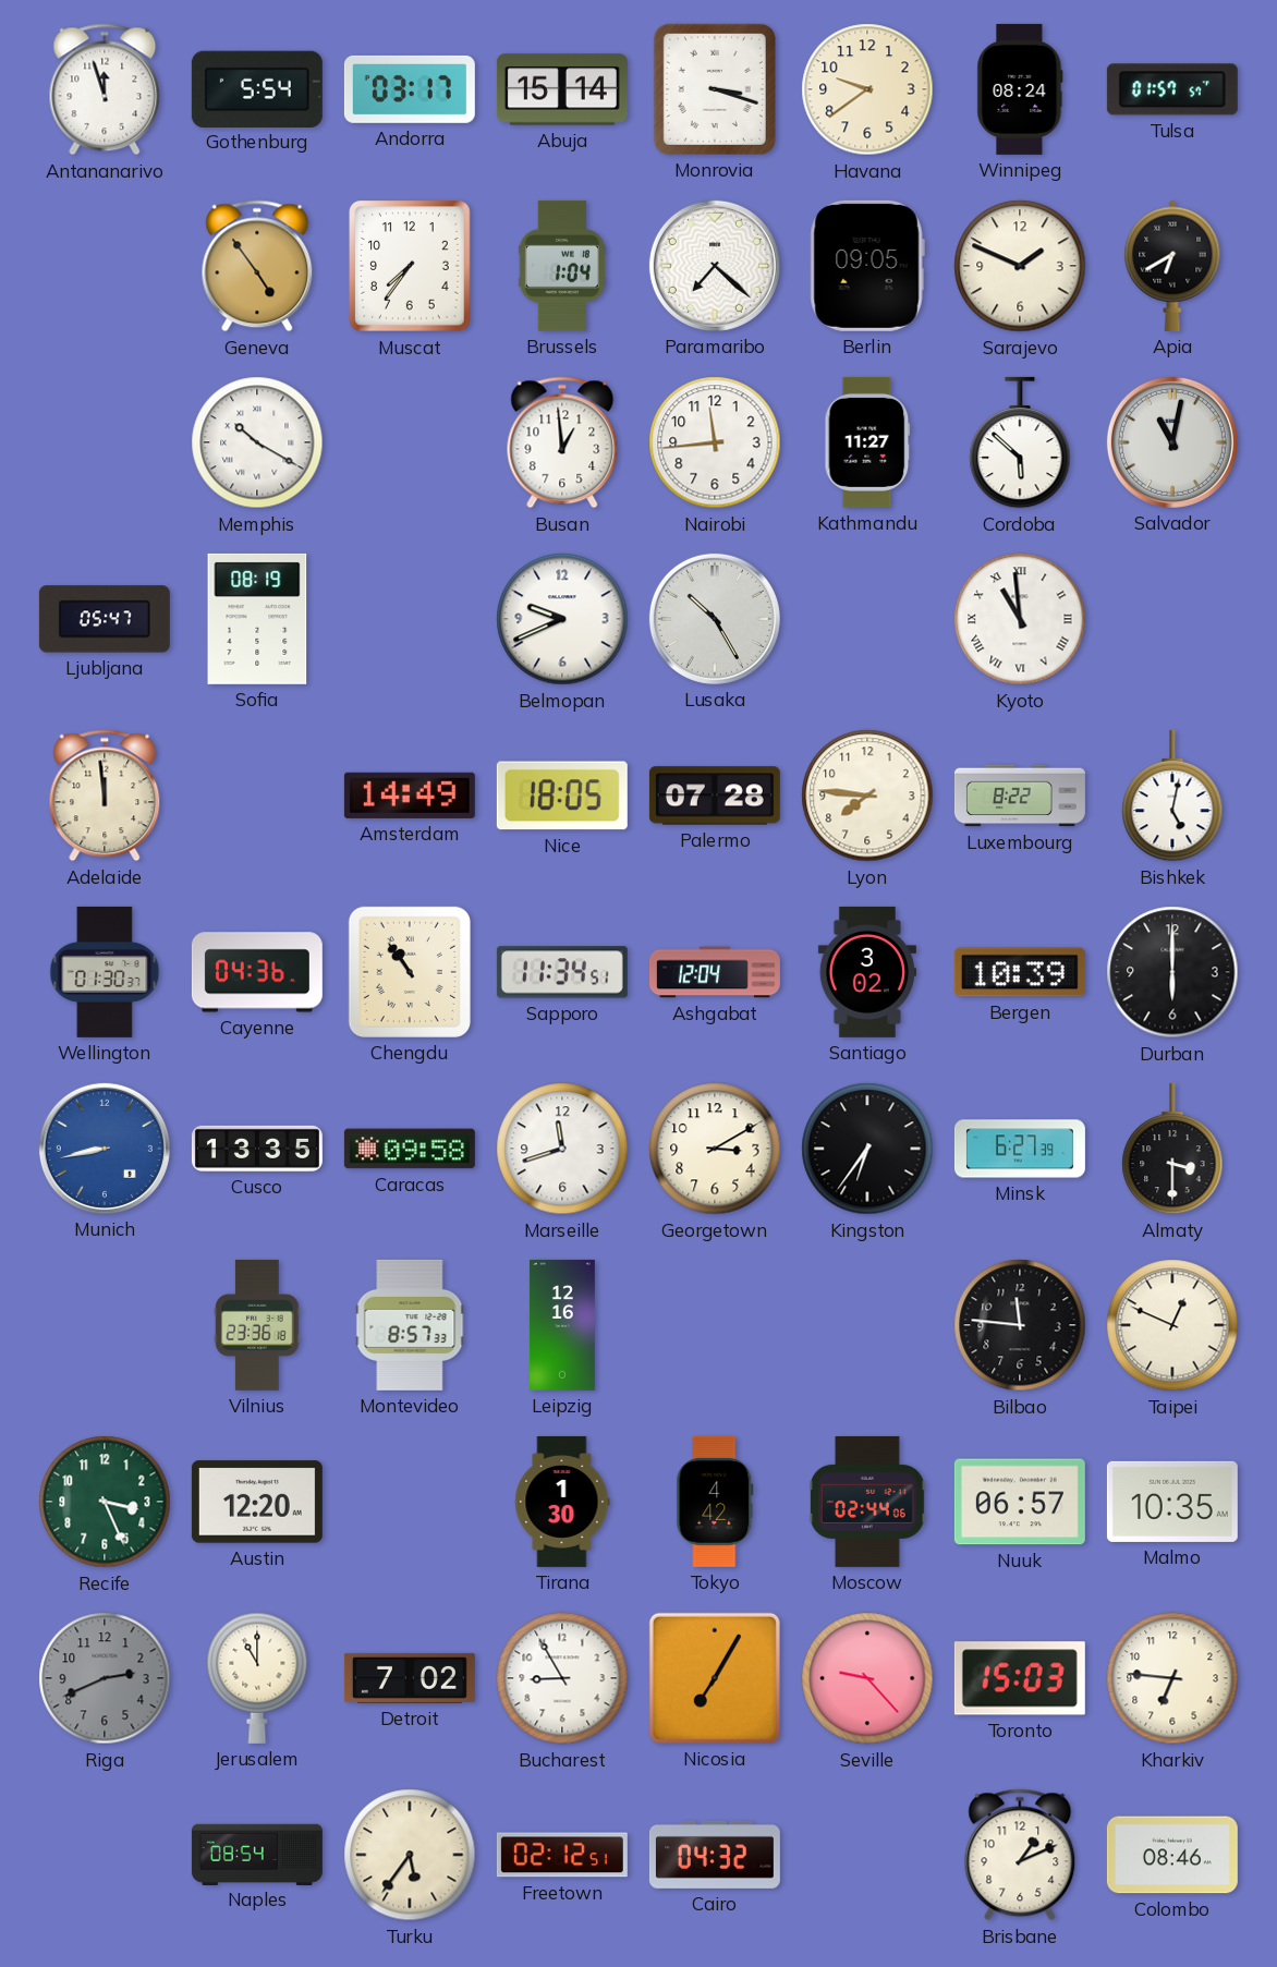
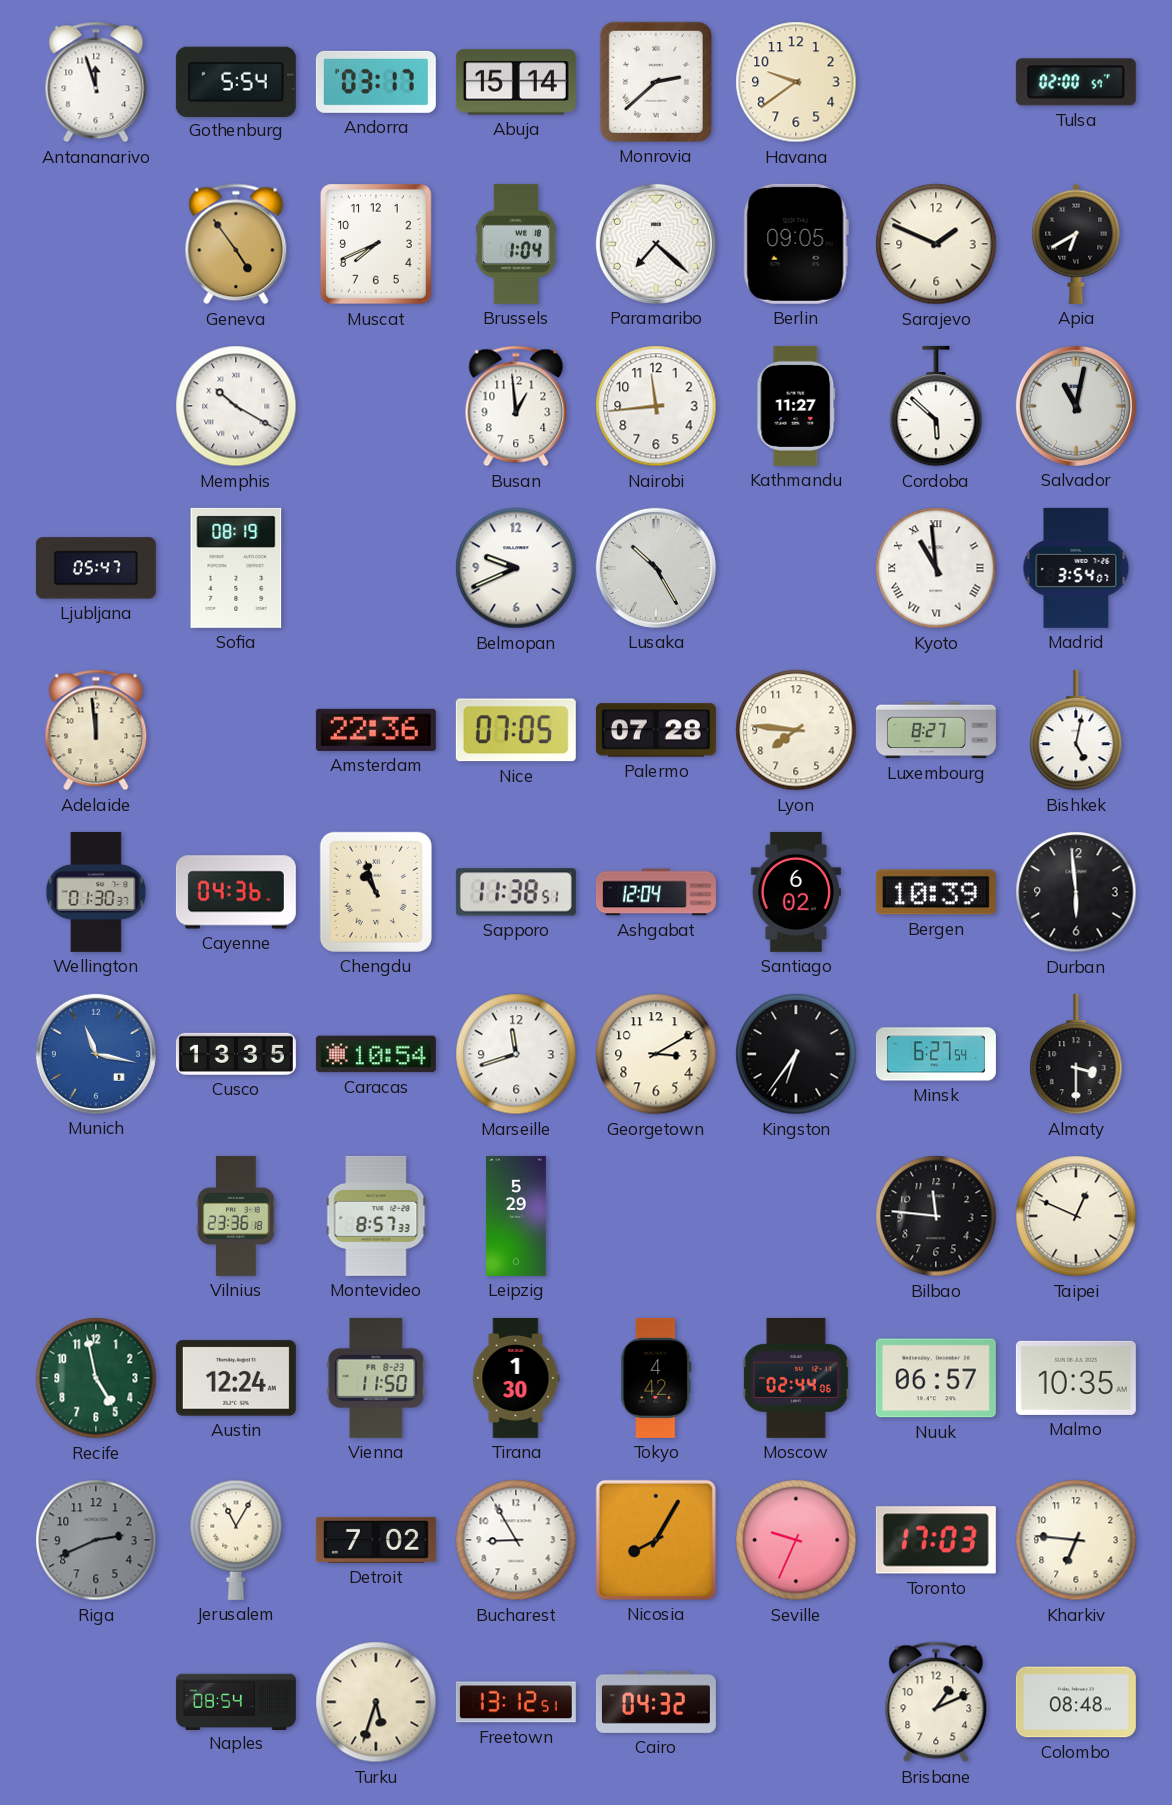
Monrovia: 3:18 -> 2:38 (656, 82)
Winnipeg: 08:24 -> none (1020, 89)
Tulsa: 01:57 -> 02:00 (1076, 82)
Muscat: 7:36 -> 7:41 (377, 244)
Madrid: none -> 3:54 (1076, 568)
Amsterdam: 14:49 -> 22:36 (376, 730)
Nice: 18:05 -> 07:05 (516, 730)
Luxembourg: 8:22 -> 8:27 (936, 730)
Chengdu: 10:54 -> 10:57 (376, 892)
Sapporo: 11:34 -> 11:38 (516, 892)
Santiago: 3:02 -> 6:02 (796, 892)
Durban: 6:00 -> 5:59 (1076, 892)
Munich: 8:43 -> 11:17 (96, 1054)
Caracas: 09:58 -> 10:54 (376, 1054)
Minsk: 6:27:39 -> 6:27:54 (936, 1054)
Leipzig: 12:16 -> 5:29 (516, 1216)
Recife: 3:26 -> 4:58 (96, 1378)
Austin: 12:20 -> 12:24 (236, 1378)
Vienna: none -> 11:50 (376, 1378)
Jerusalem: 11:00 -> 11:05 (236, 1540)
Nicosia: 7:05 -> 8:05 (656, 1540)
Seville: 9:23 -> 9:34 (796, 1540)
Toronto: 15:03 -> 17:03 (936, 1540)
Turku: 5:36 -> 5:33 (376, 1702)
Freetown: 02:12 -> 13:12 (516, 1702)
Colombo: 08:46 -> 08:48 (1076, 1702)
